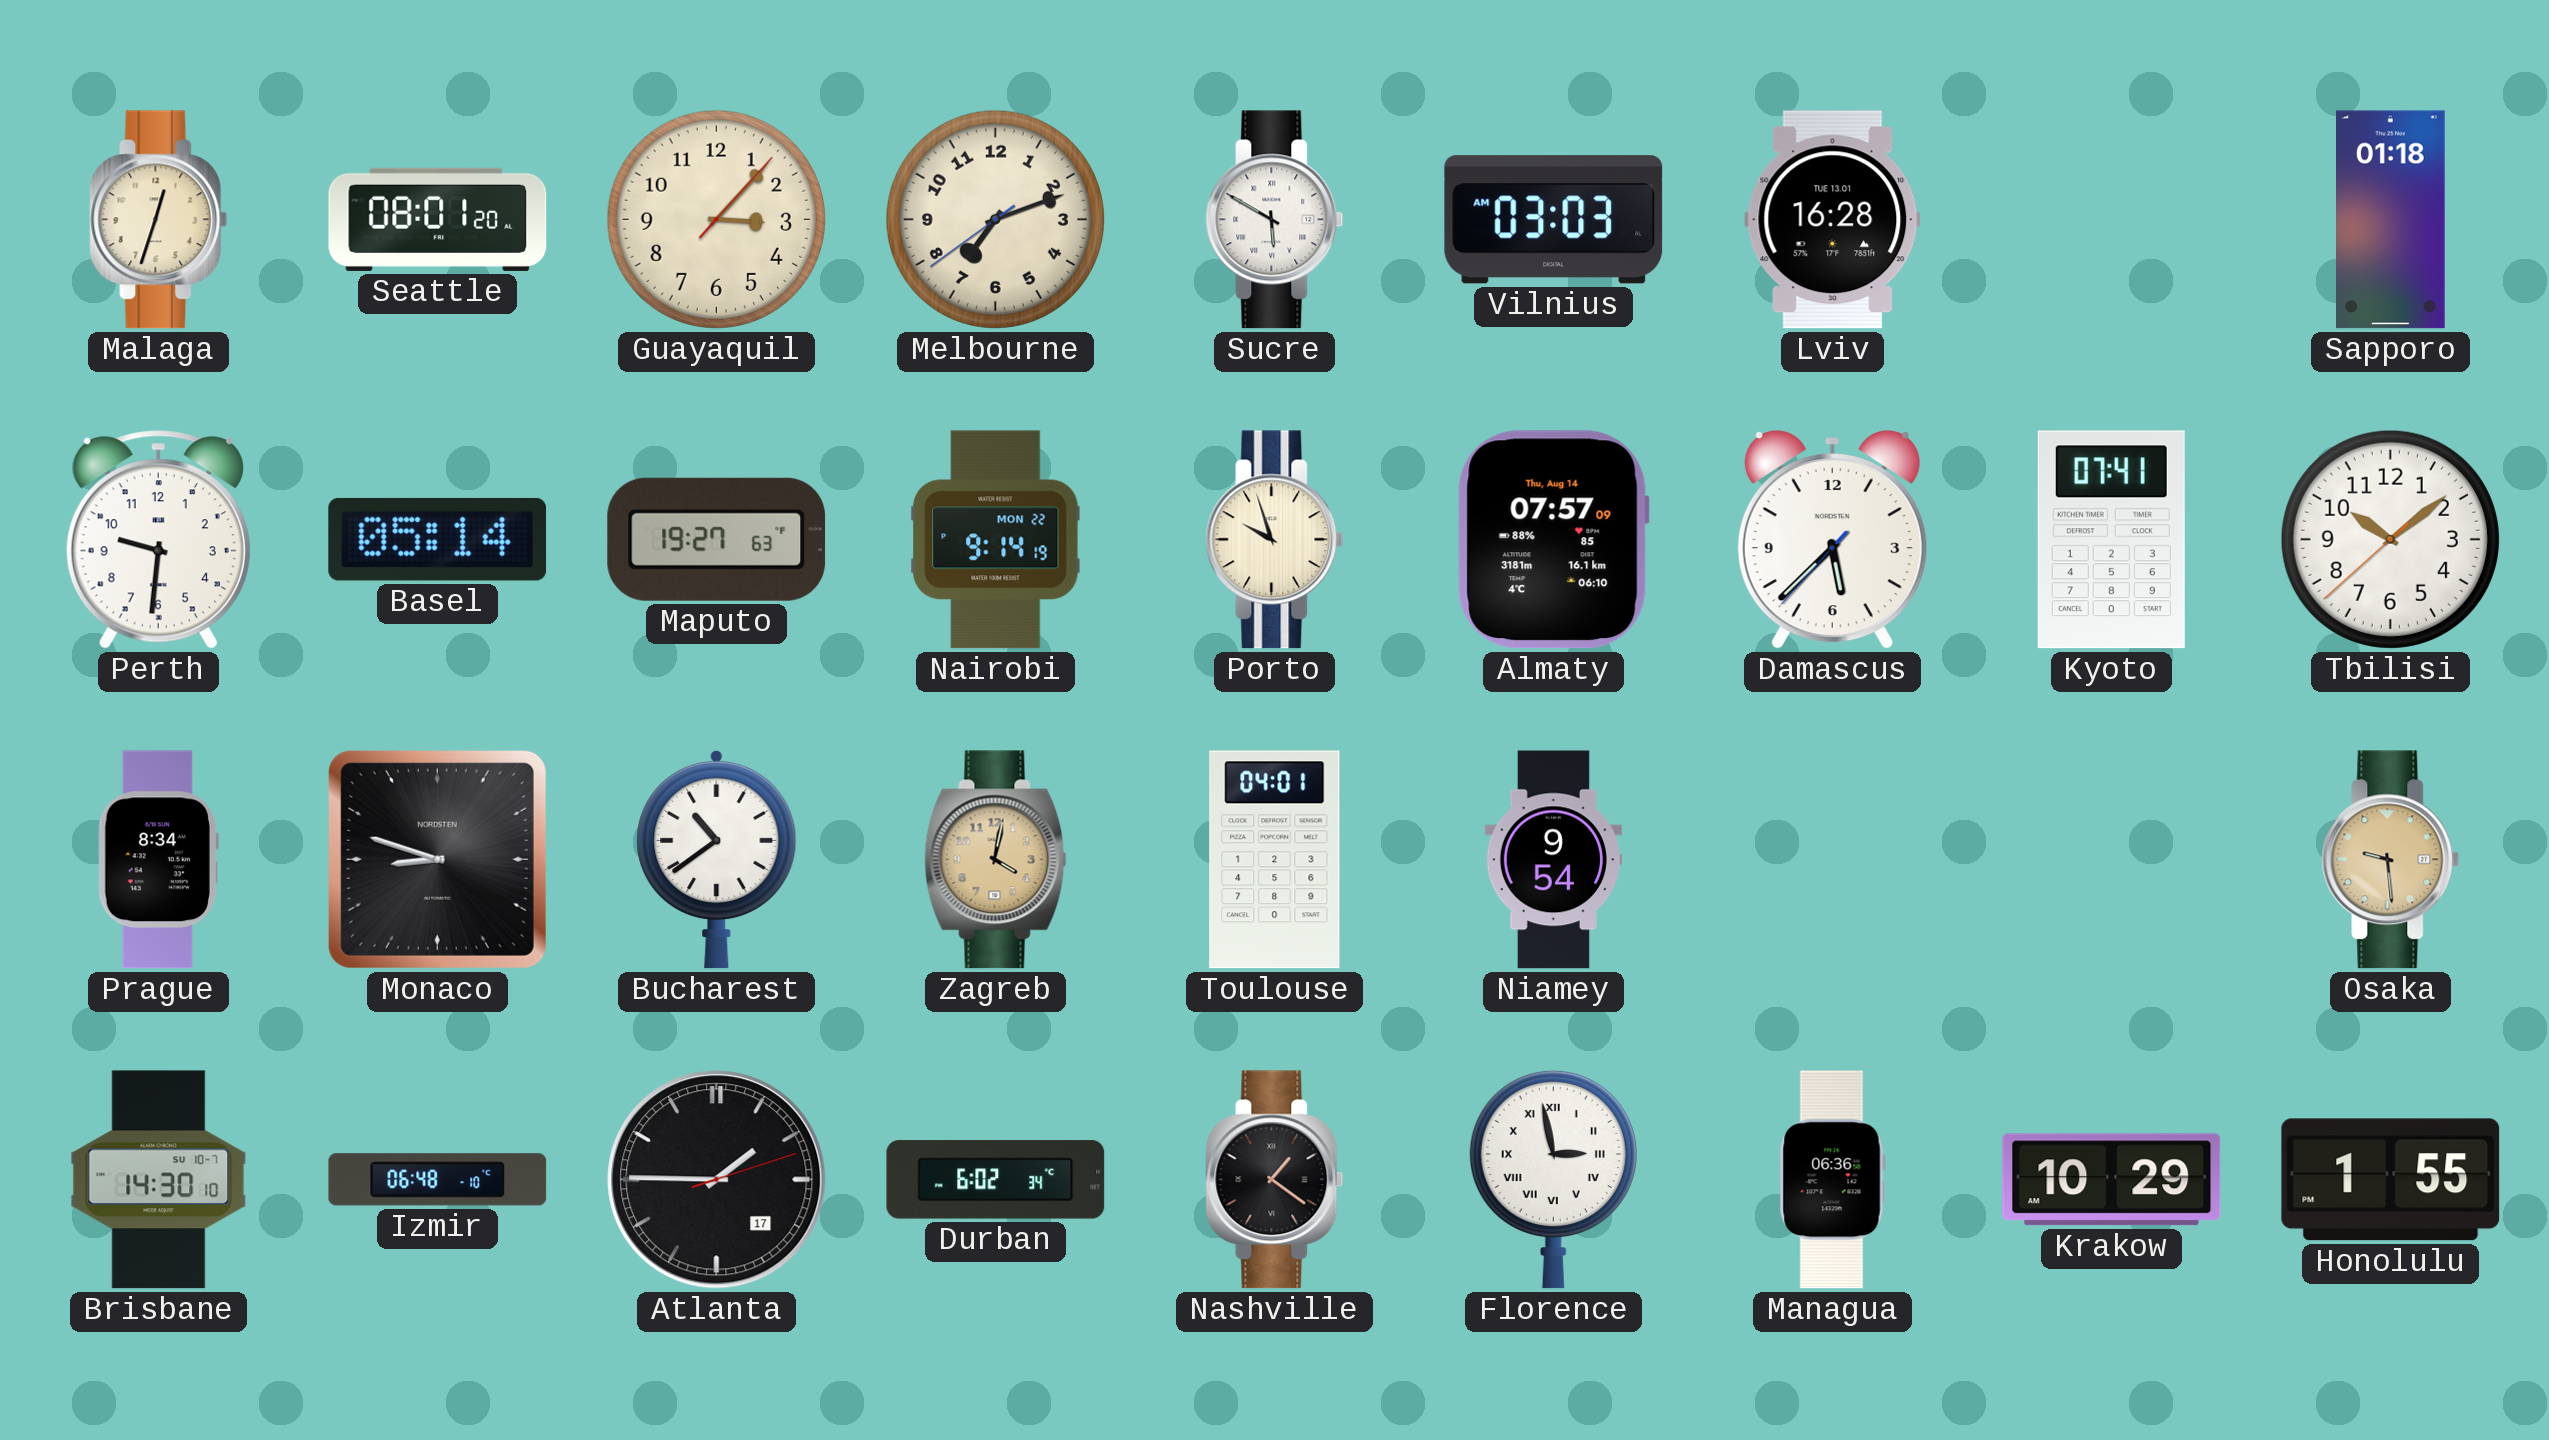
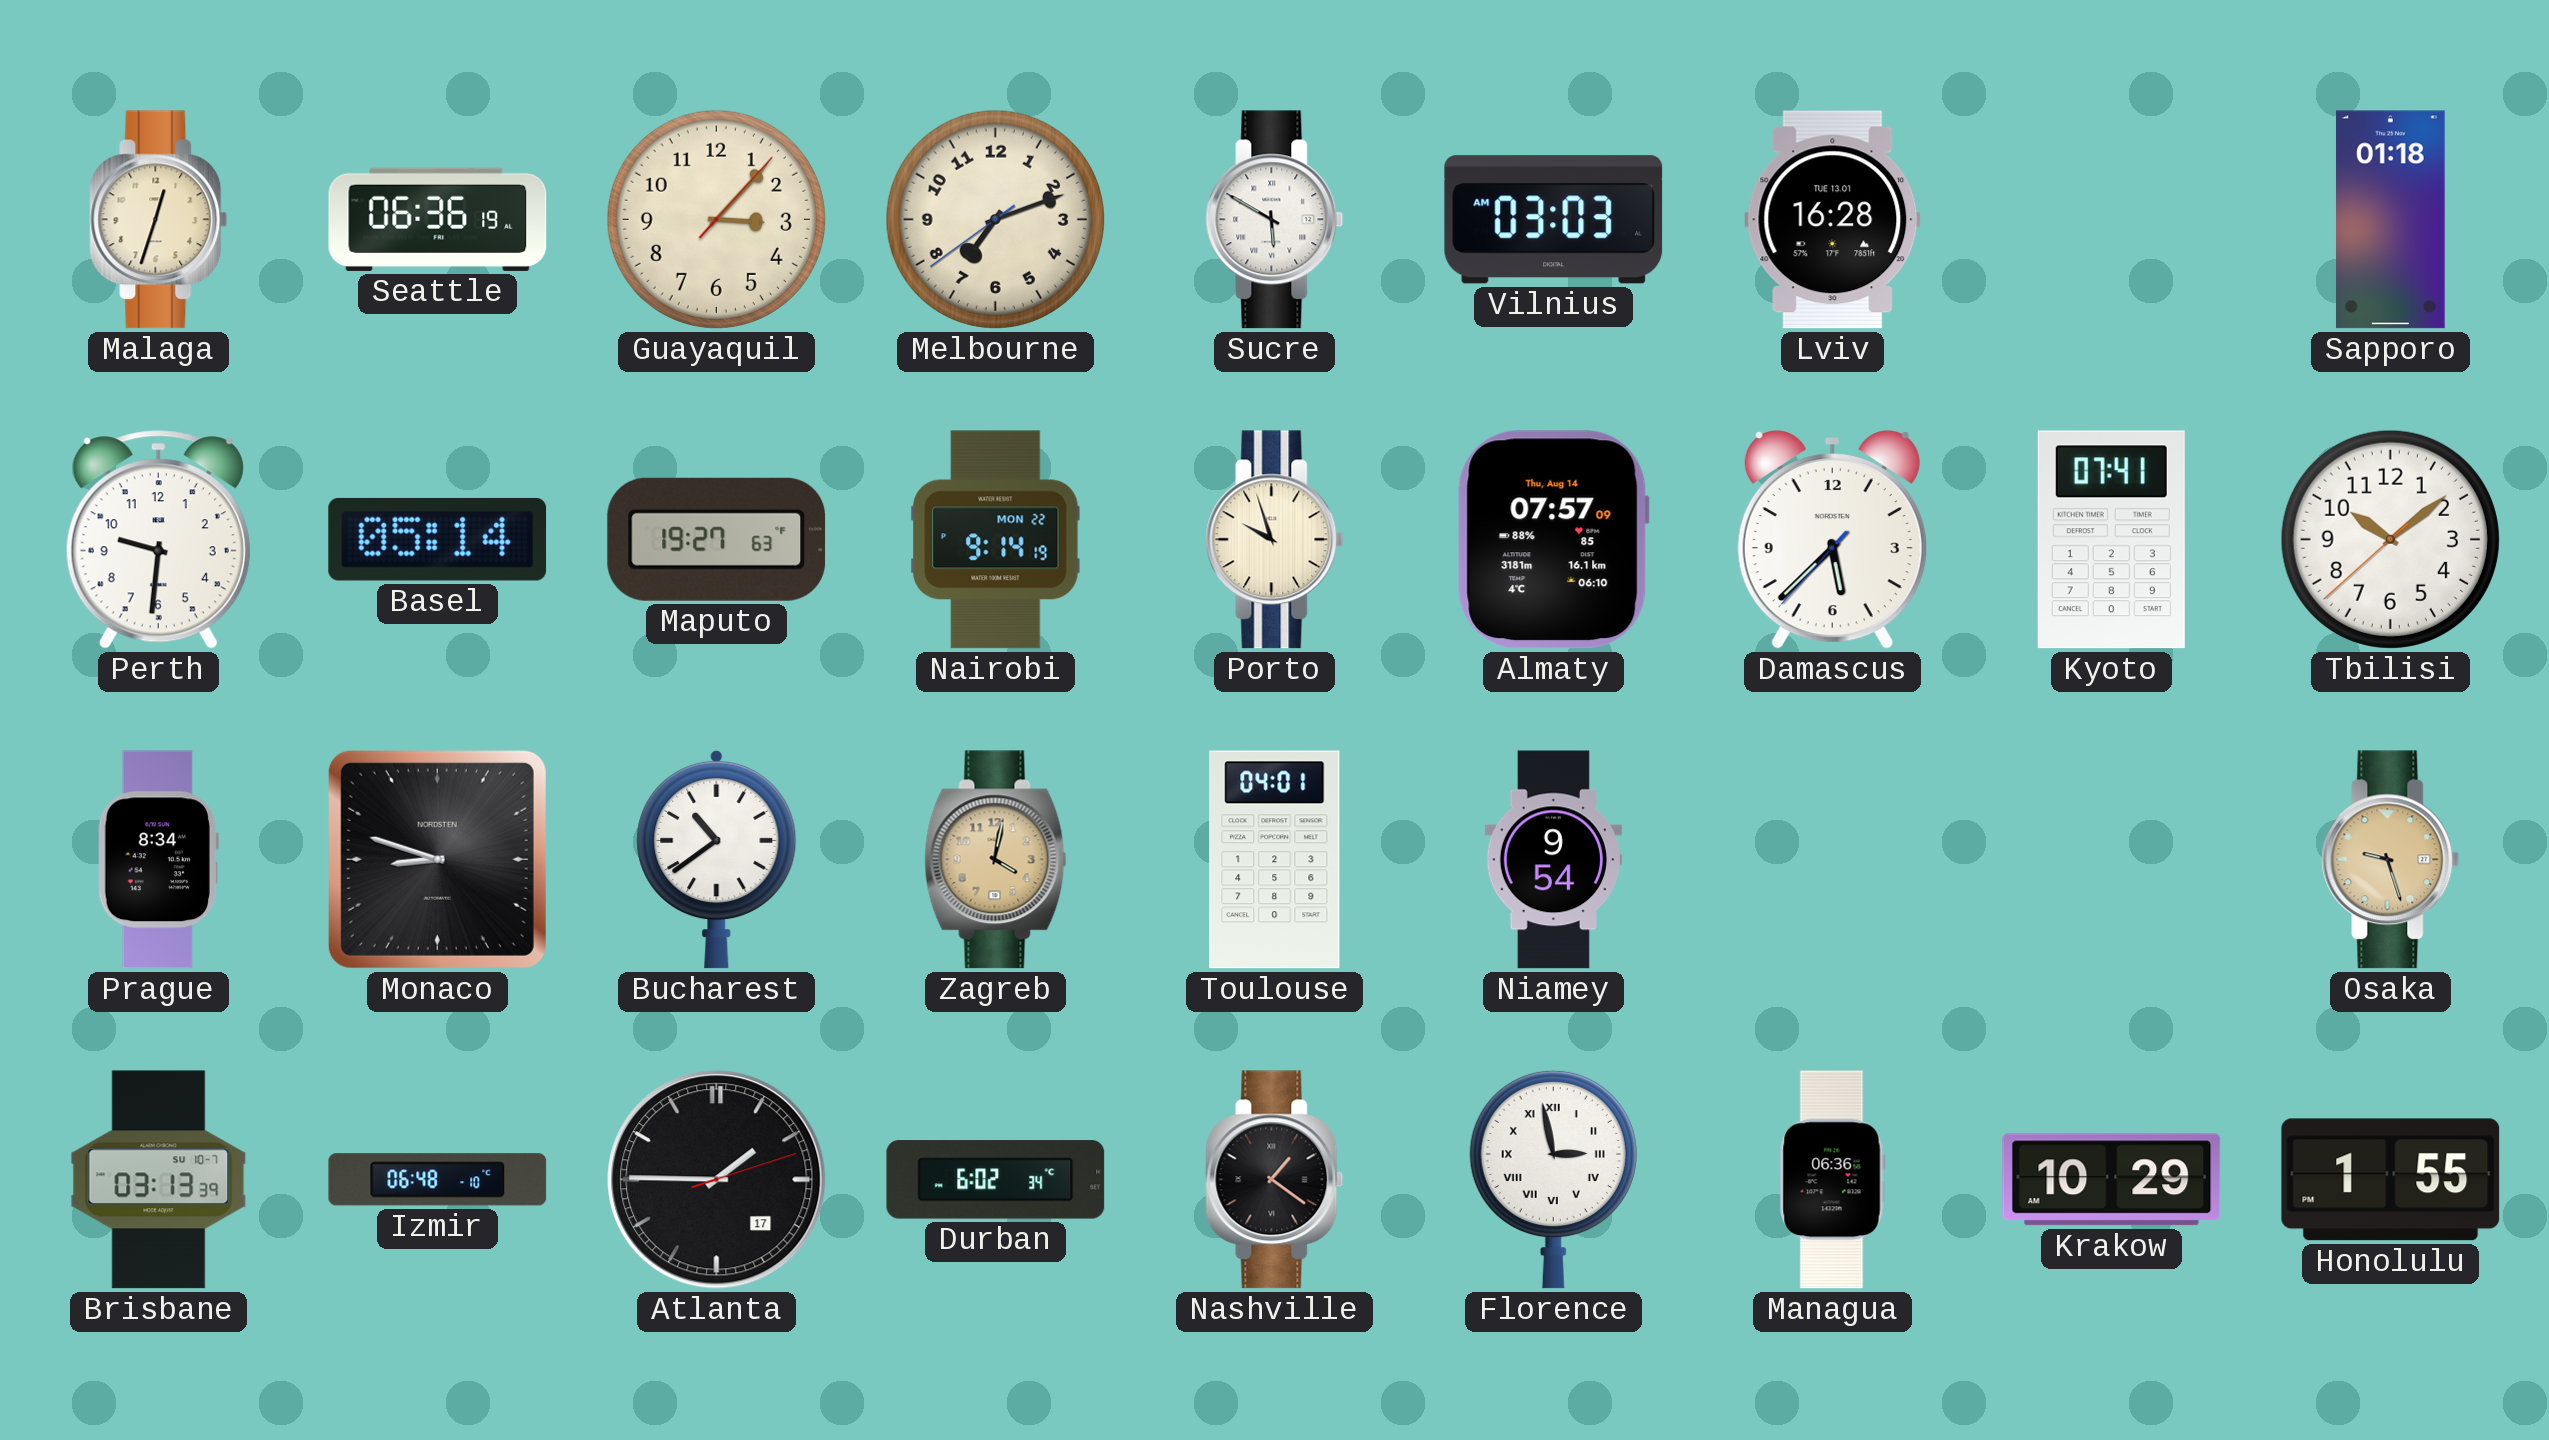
Seattle: 08:01 -> 06:36 (438, 219)
Osaka: 9:29 -> 9:27 (2391, 860)
Brisbane: 14:30 -> 03:13 (159, 1180)
